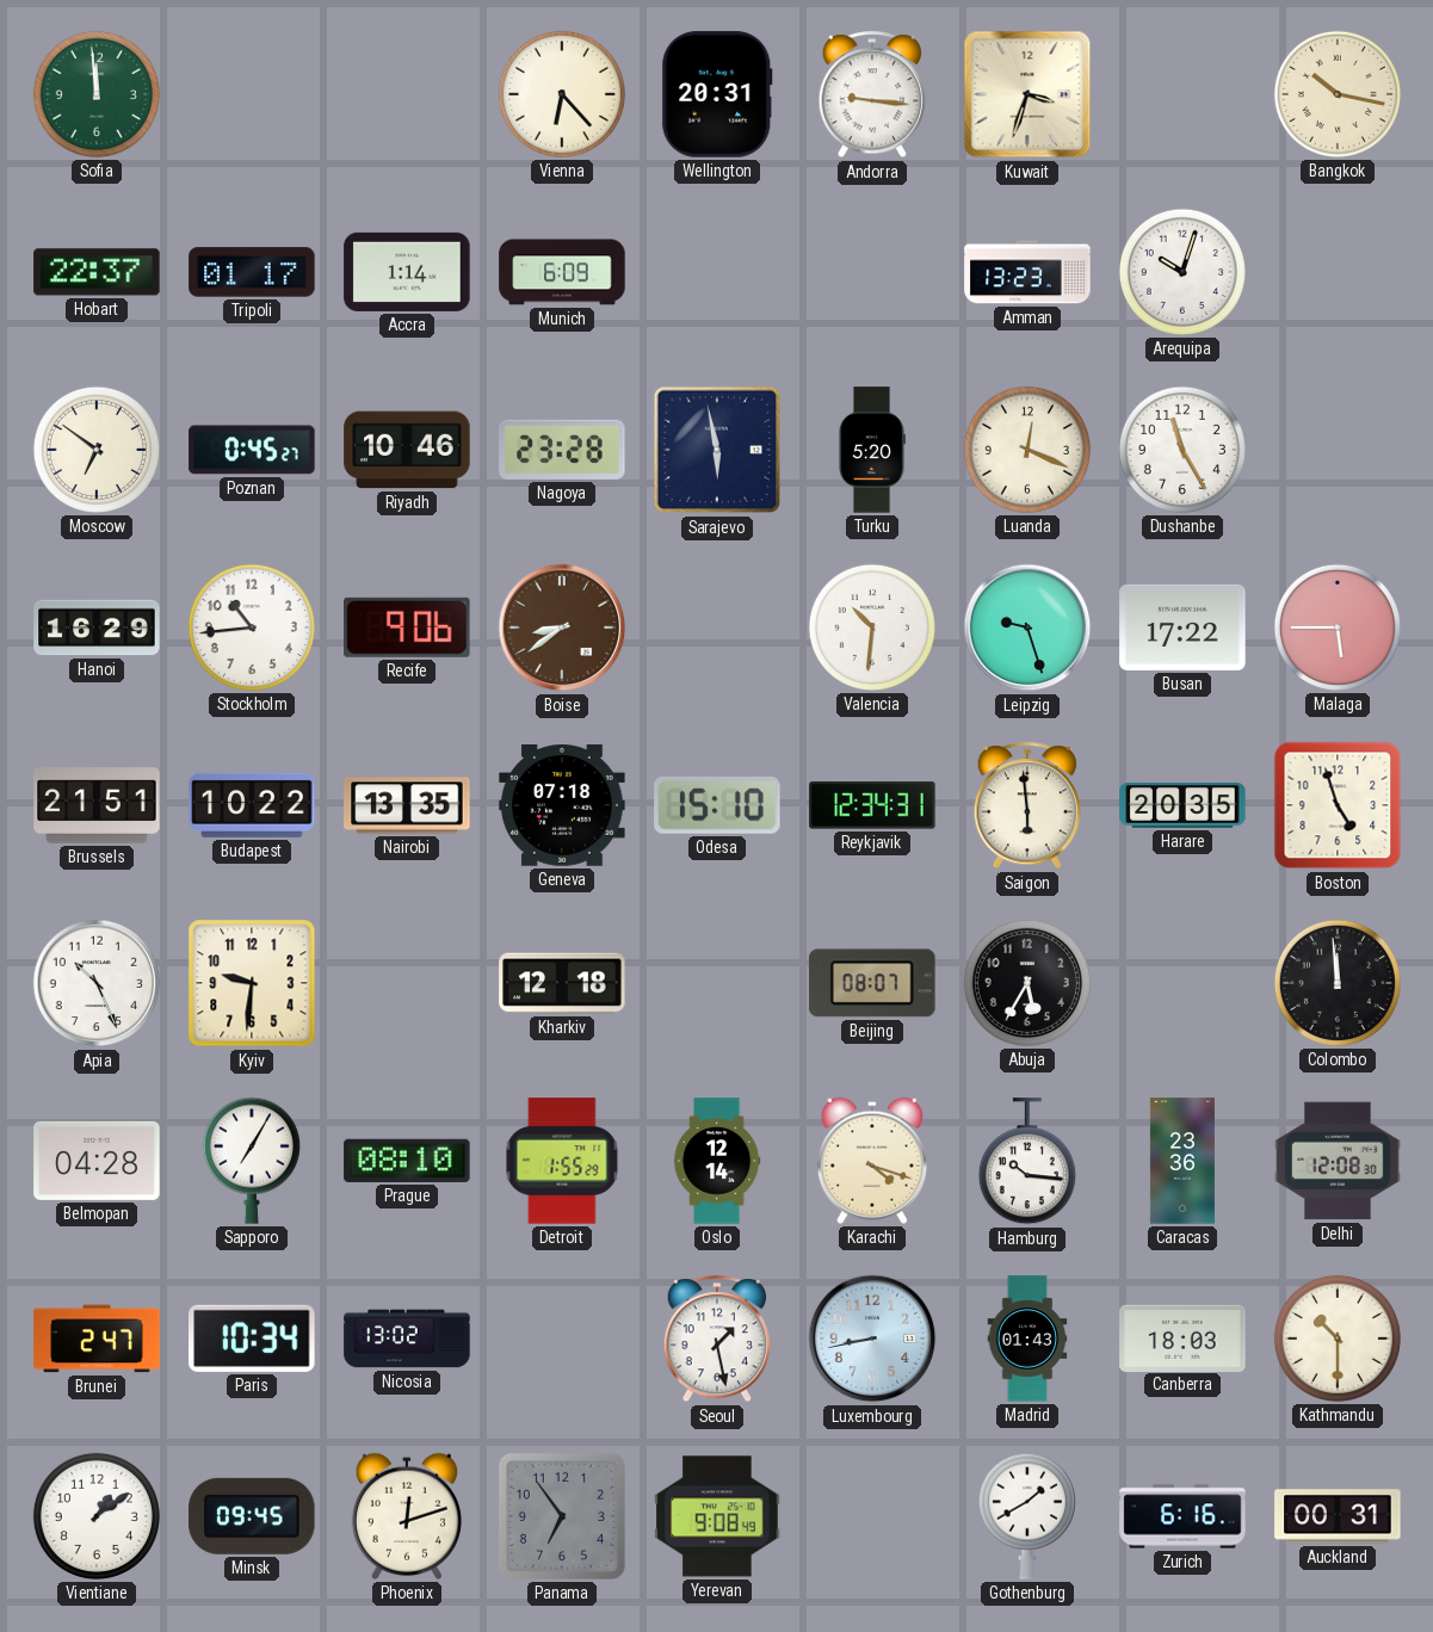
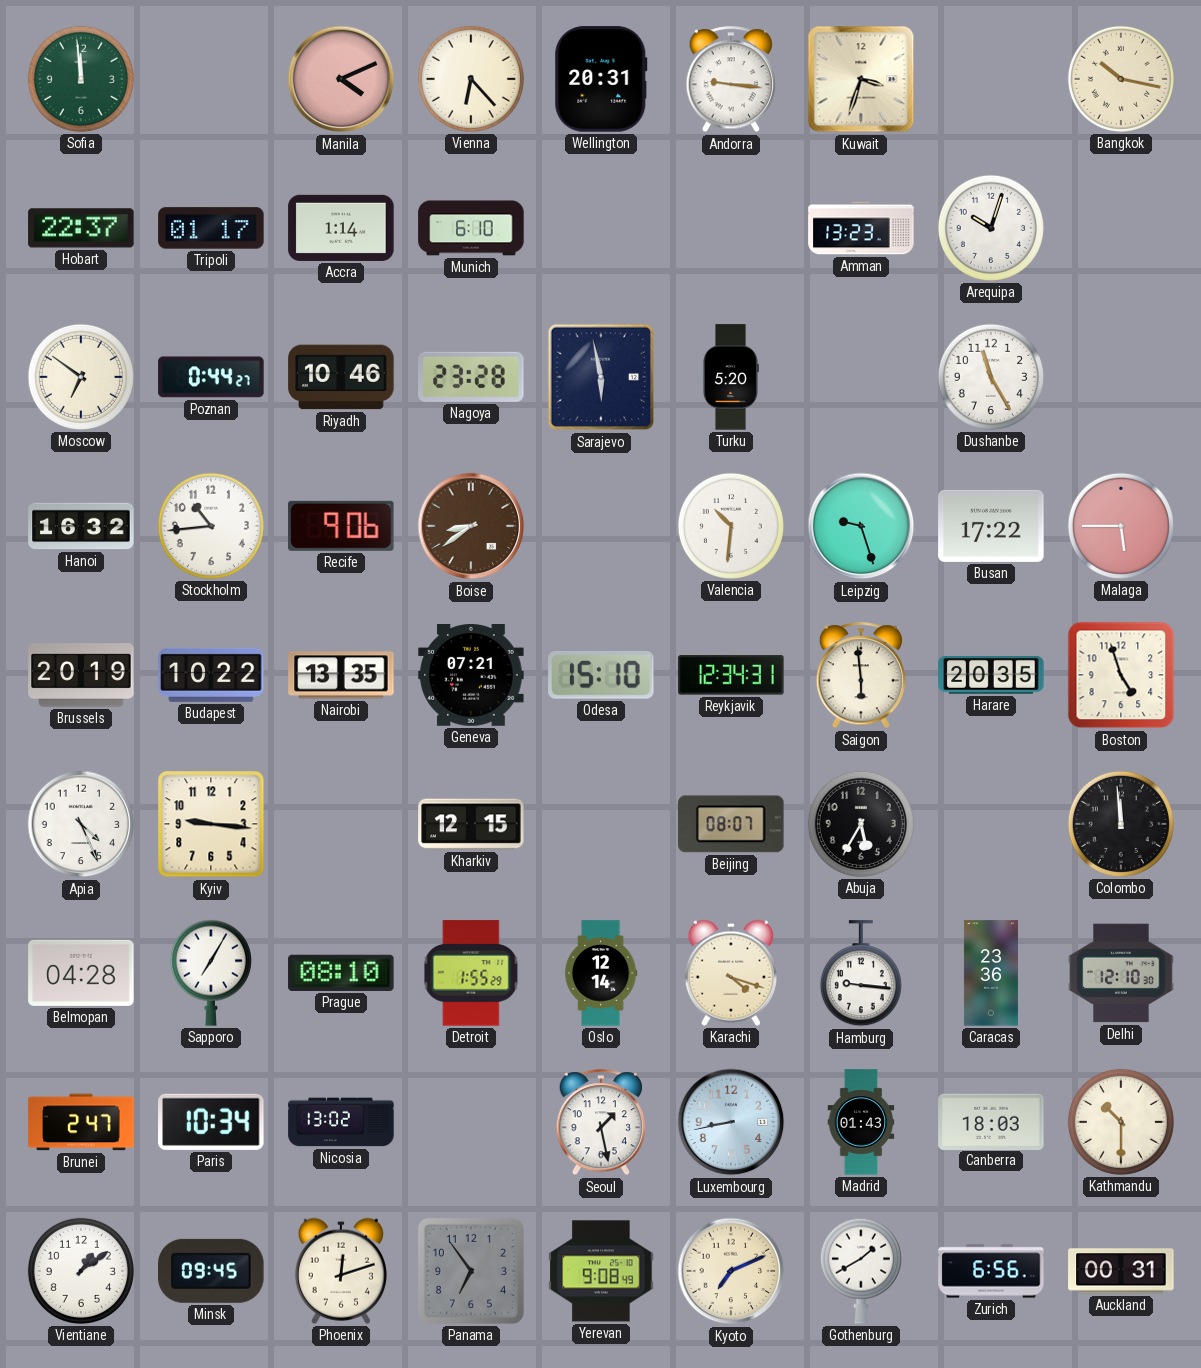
Manila: none -> 4:11 (341, 79)
Munich: 6:09 -> 6:10 (471, 228)
Poznan: 0:45 -> 0:44 (211, 377)
Luanda: 12:19 -> none (1027, 450)
Hanoi: 16:29 -> 16:32 (81, 526)
Brussels: 21:51 -> 20:19 (81, 675)
Geneva: 07:18 -> 07:21 (471, 676)
Apia: 10:26 -> 4:26 (81, 824)
Kyiv: 9:31 -> 9:16 (211, 824)
Kharkiv: 12:18 -> 12:15 (471, 824)
Hamburg: 10:16 -> 9:16 (861, 974)
Delhi: 12:08 -> 12:10 (1121, 973)
Kyoto: none -> 7:11 (731, 1271)
Zurich: 6:16 -> 6:56 (991, 1271)
